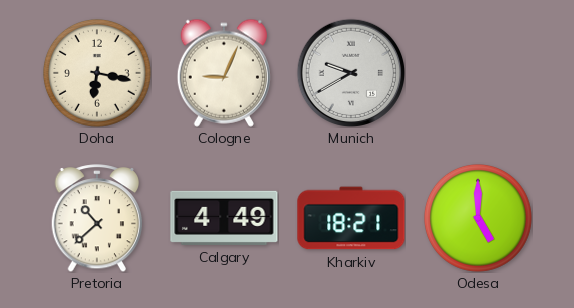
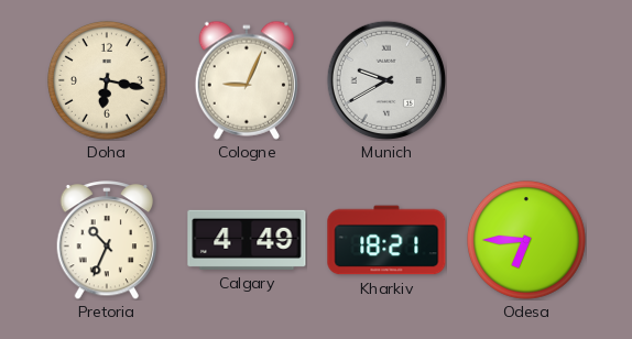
Pretoria: 10:38 -> 10:34 (107, 240)
Odesa: 5:00 -> 6:45 (526, 240)
